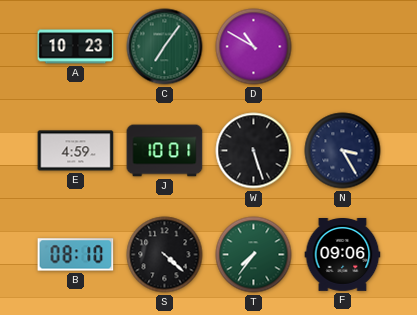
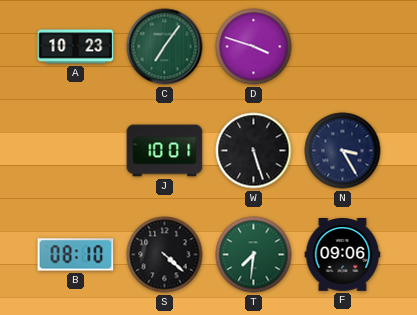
D: 10:50 -> 3:48 (254, 47)
E: 4:59 -> none (76, 151)
T: 7:36 -> 7:31 (254, 255)
